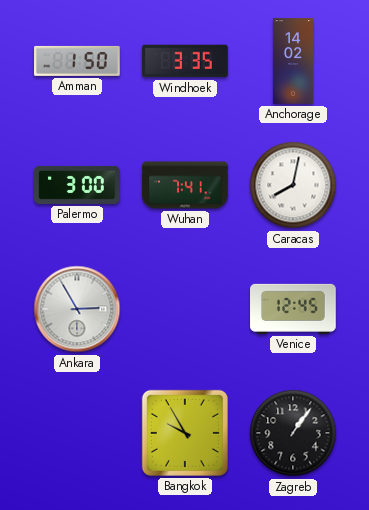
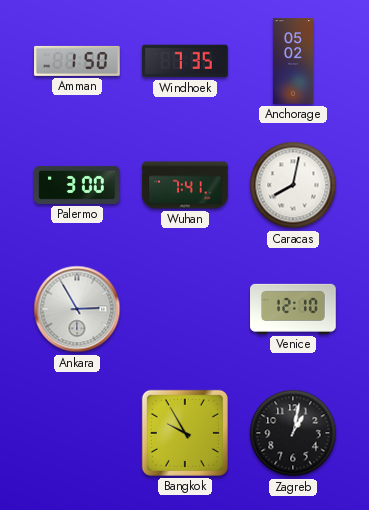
Windhoek: 3:35 -> 7:35 (186, 61)
Anchorage: 14:02 -> 05:02 (293, 61)
Venice: 12:45 -> 12:10 (293, 309)
Zagreb: 1:06 -> 1:02 (293, 433)
